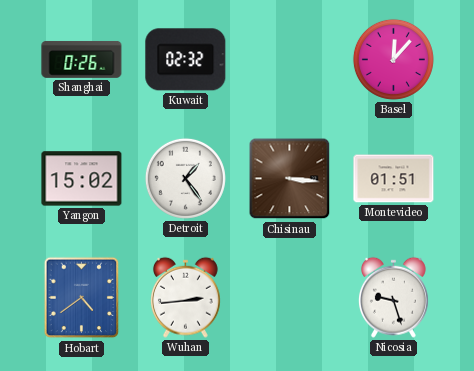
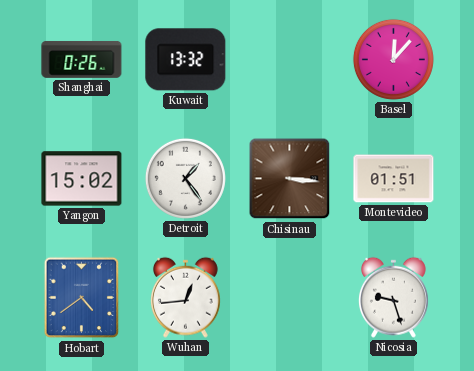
Kuwait: 02:32 -> 13:32 (186, 60)
Wuhan: 2:44 -> 12:44 (185, 297)
